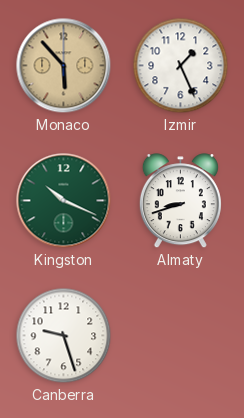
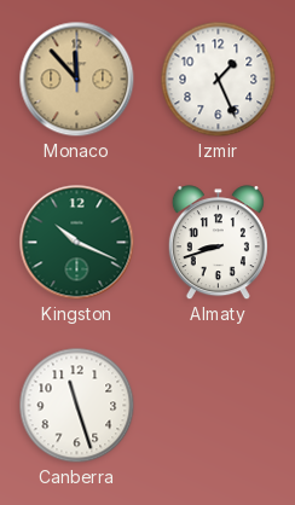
Monaco: 5:53 -> 11:53 (77, 80)
Canberra: 9:27 -> 11:27 (77, 406)
